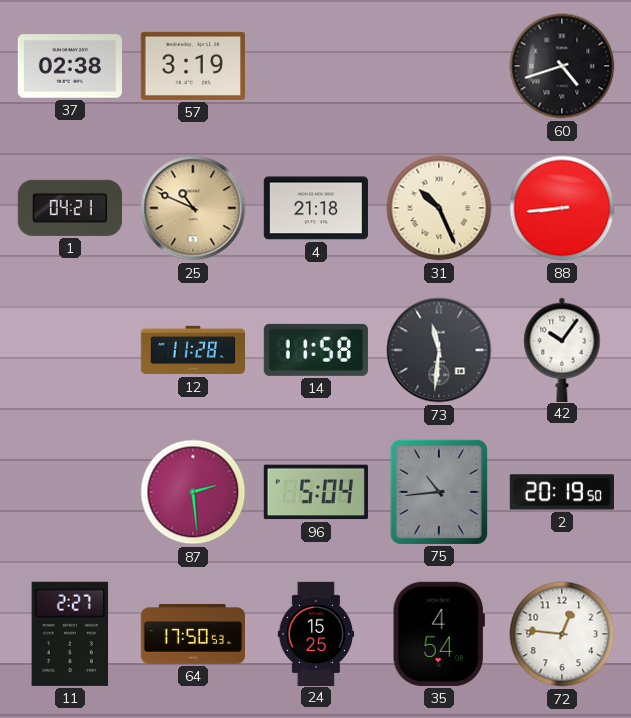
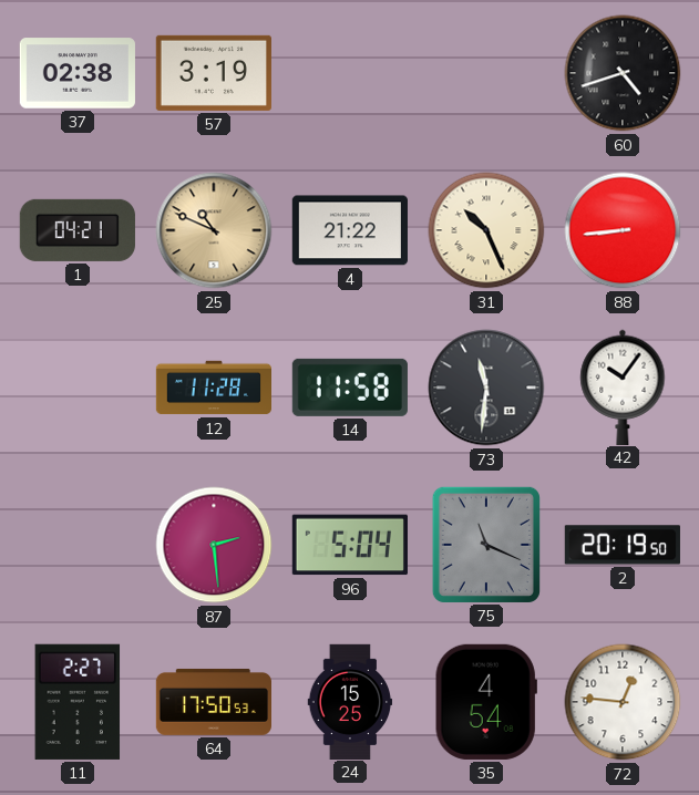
4: 21:18 -> 21:22 (350, 230)
75: 10:44 -> 11:19 (486, 545)
